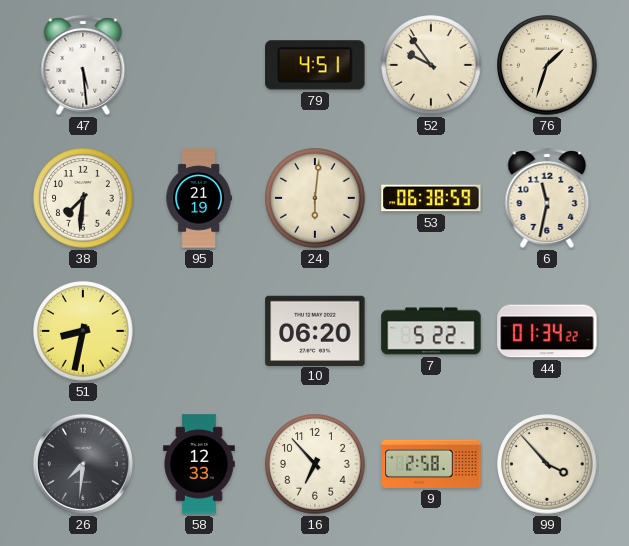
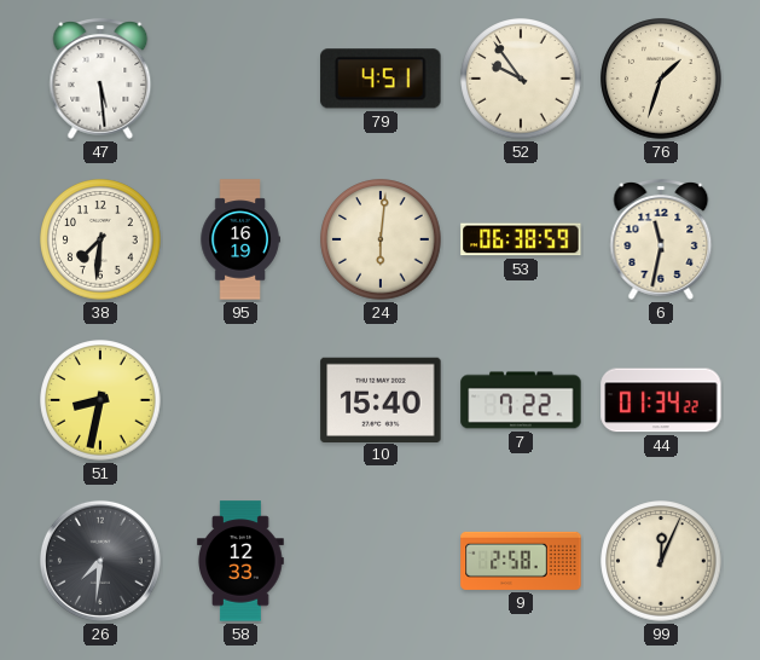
95: 21:19 -> 16:19 (240, 239)
10: 06:20 -> 15:40 (381, 399)
7: 5:22 -> 7:22 (521, 400)
16: 6:53 -> none (315, 464)
99: 3:53 -> 12:04 (661, 561)
